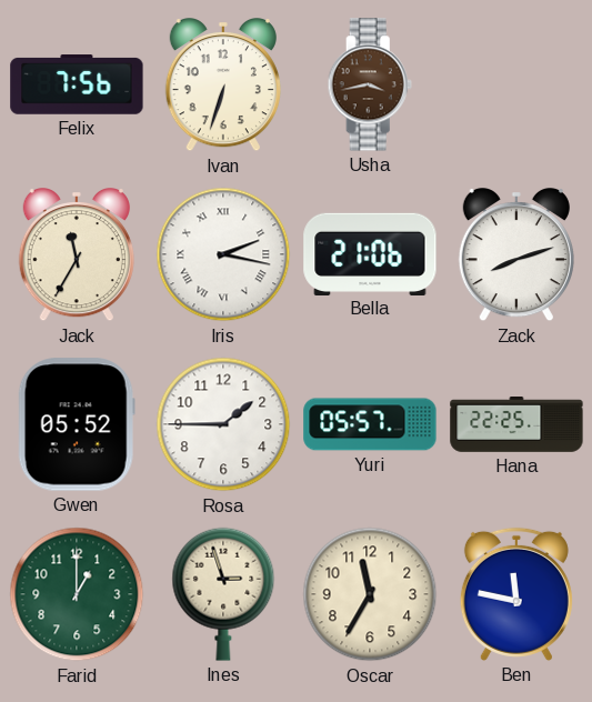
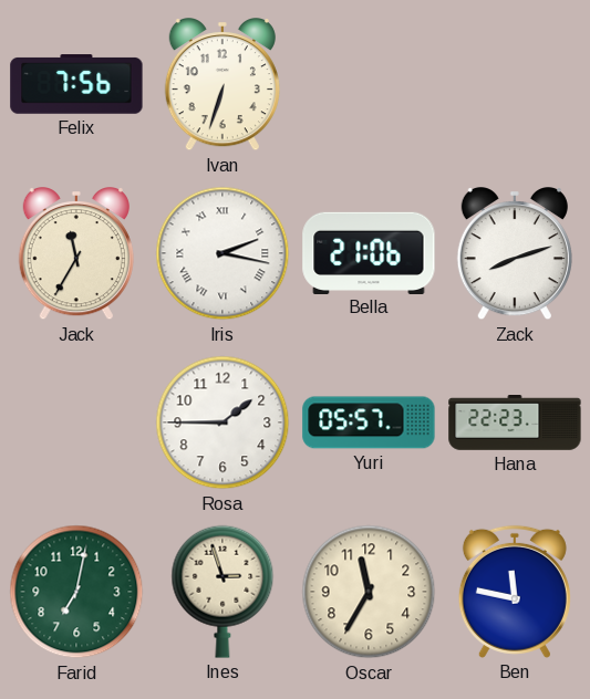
Usha: 3:43 -> none (370, 84)
Gwen: 05:52 -> none (77, 424)
Hana: 22:25 -> 22:23 (515, 424)
Farid: 1:00 -> 7:02 (76, 592)
